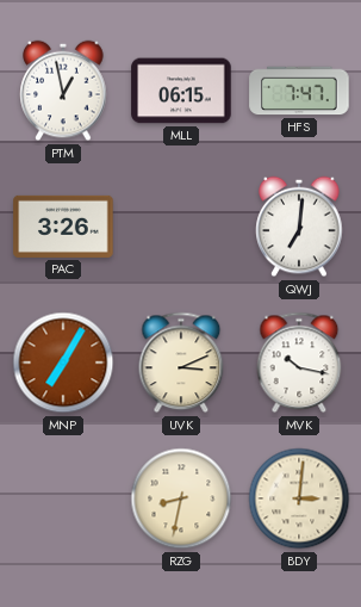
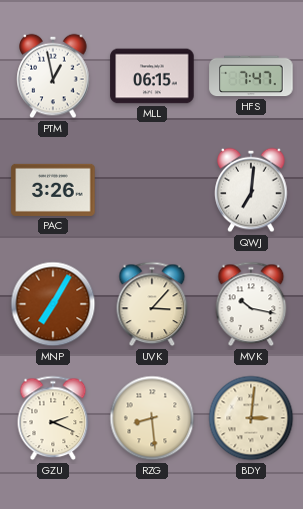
UVK: 3:11 -> 3:07 (152, 304)
GZU: none -> 2:19 (53, 418)
RZG: 8:32 -> 8:29 (152, 418)
